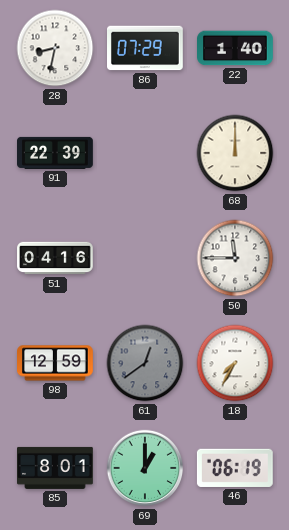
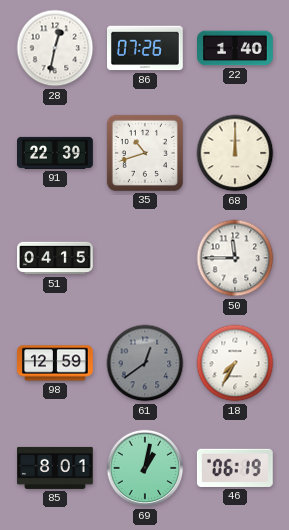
28: 8:32 -> 12:32 (55, 48)
86: 07:29 -> 07:26 (146, 48)
35: none -> 10:42 (145, 153)
51: 04:16 -> 04:15 (55, 258)
69: 1:00 -> 1:02 (145, 468)
